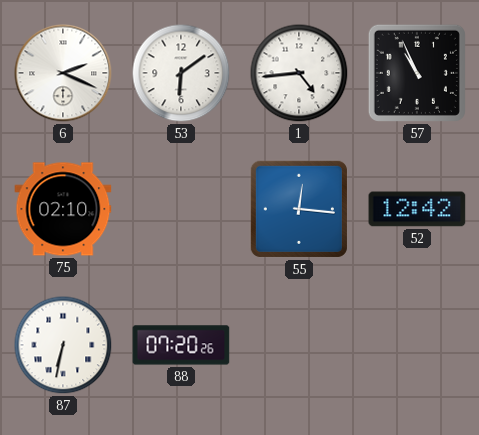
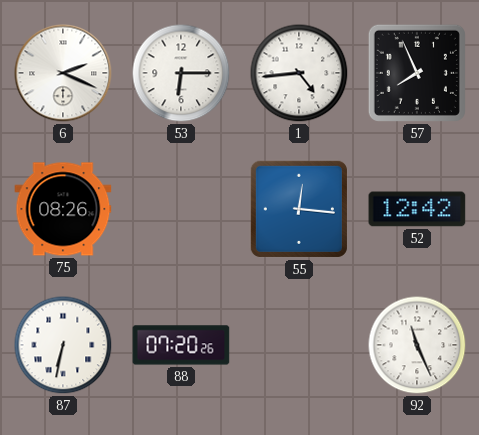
53: 6:09 -> 6:15 (181, 73)
57: 10:56 -> 7:56 (417, 73)
75: 02:10 -> 08:26 (63, 209)
92: none -> 11:26 (417, 345)
